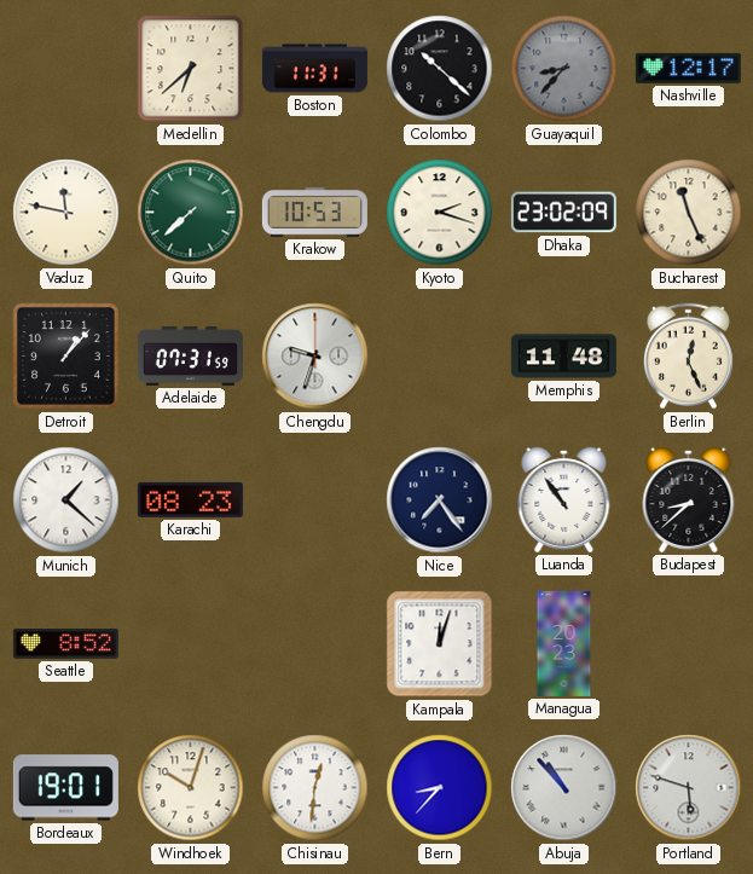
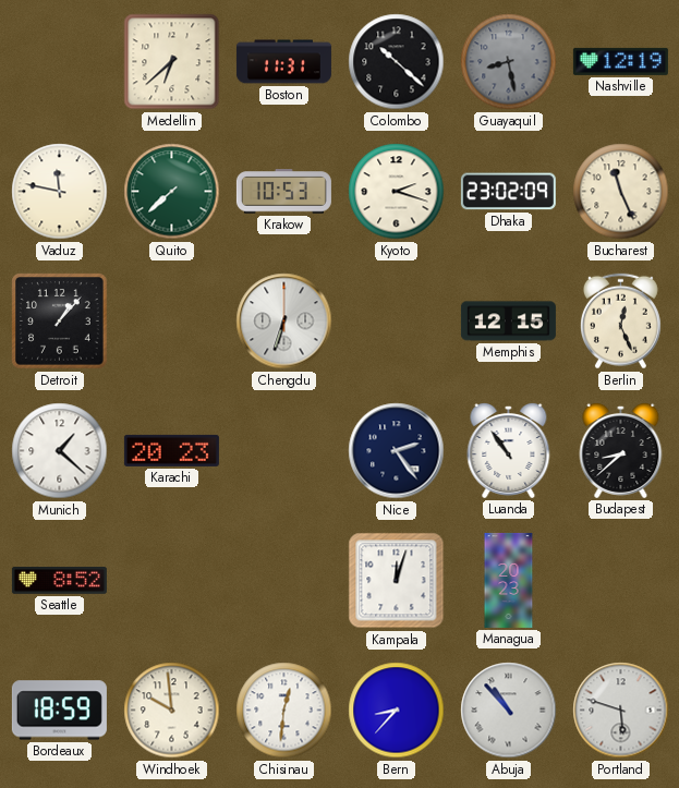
Guayaquil: 8:37 -> 8:28 (509, 62)
Nashville: 12:17 -> 12:19 (620, 61)
Adelaide: 07:31 -> none (190, 355)
Chengdu: 9:33 -> 6:33 (284, 322)
Memphis: 11:48 -> 12:15 (508, 322)
Karachi: 08:23 -> 20:23 (171, 450)
Nice: 7:24 -> 2:24 (397, 451)
Bordeaux: 19:01 -> 18:59 (59, 711)
Windhoek: 10:03 -> 9:59 (172, 711)
